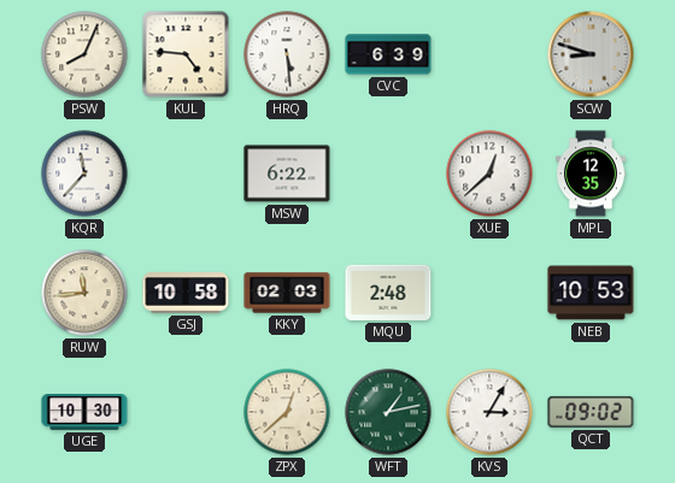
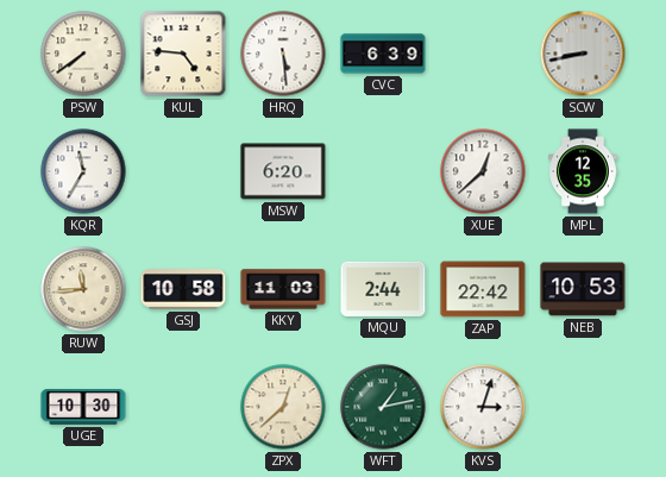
PSW: 8:04 -> 7:39 (83, 54)
SCW: 8:48 -> 8:43 (583, 54)
KQR: 11:37 -> 11:35 (83, 171)
MSW: 6:22 -> 6:20 (283, 171)
KKY: 02:03 -> 11:03 (283, 289)
MQU: 2:48 -> 2:44 (383, 289)
ZAP: none -> 22:42 (483, 289)
KVS: 3:05 -> 3:03 (483, 407)
QCT: 09:02 -> none (591, 412)
